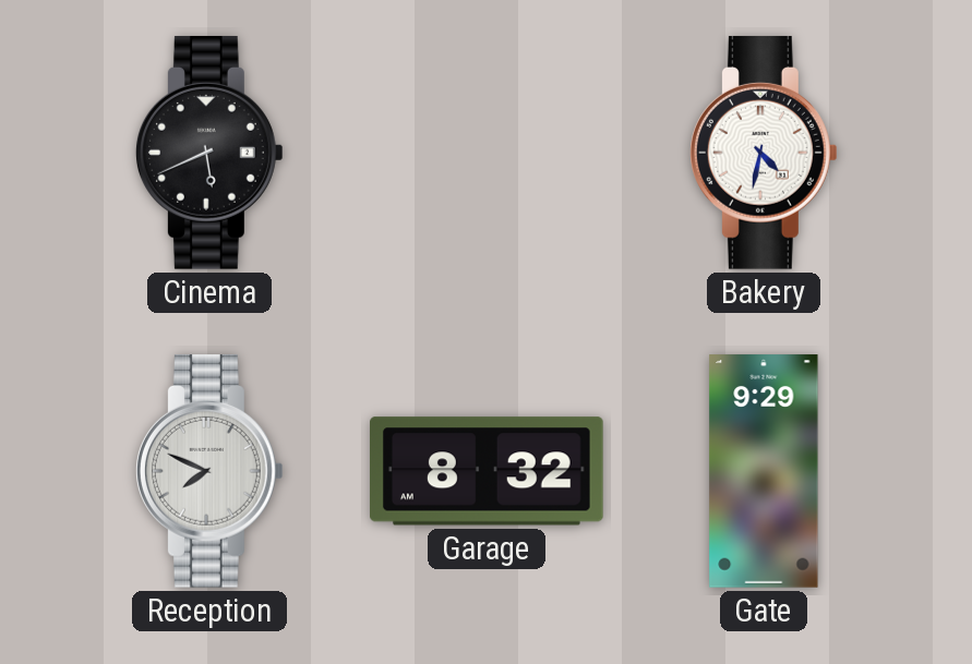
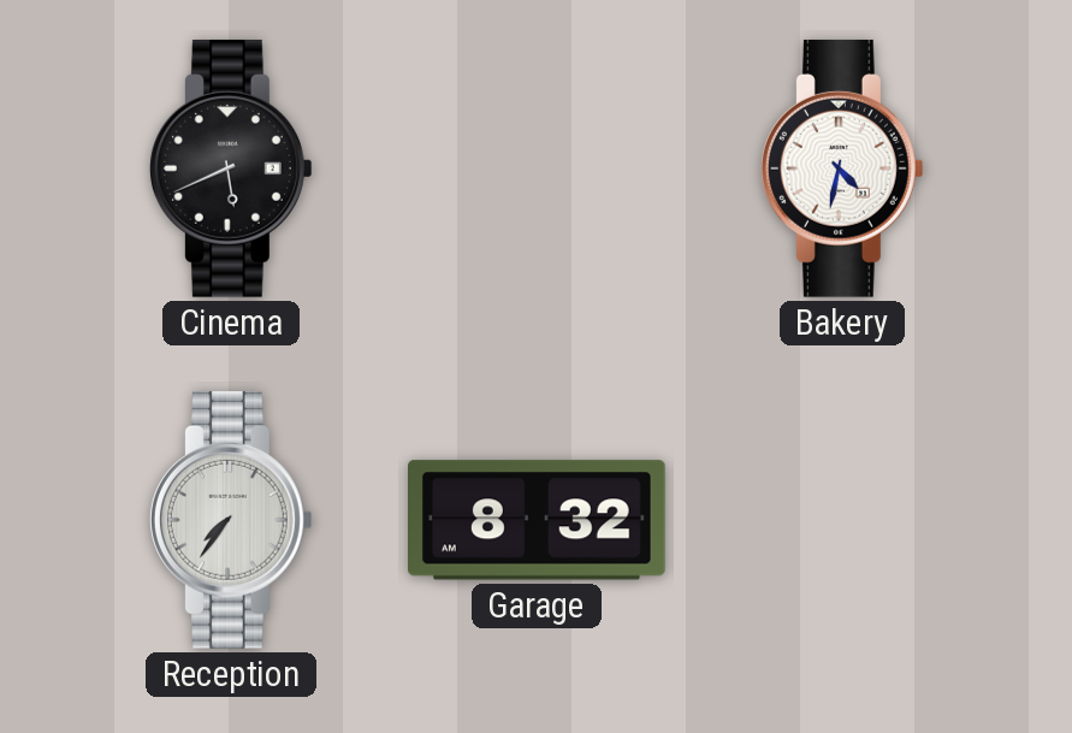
Reception: 7:49 -> 7:36 (231, 520)
Gate: 9:29 -> none (764, 471)
